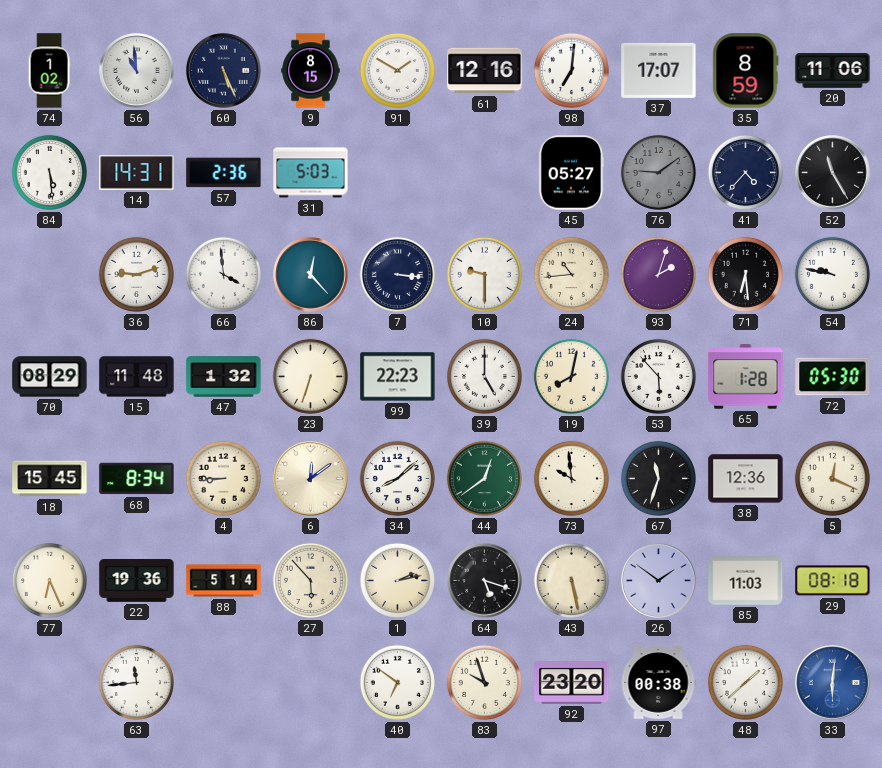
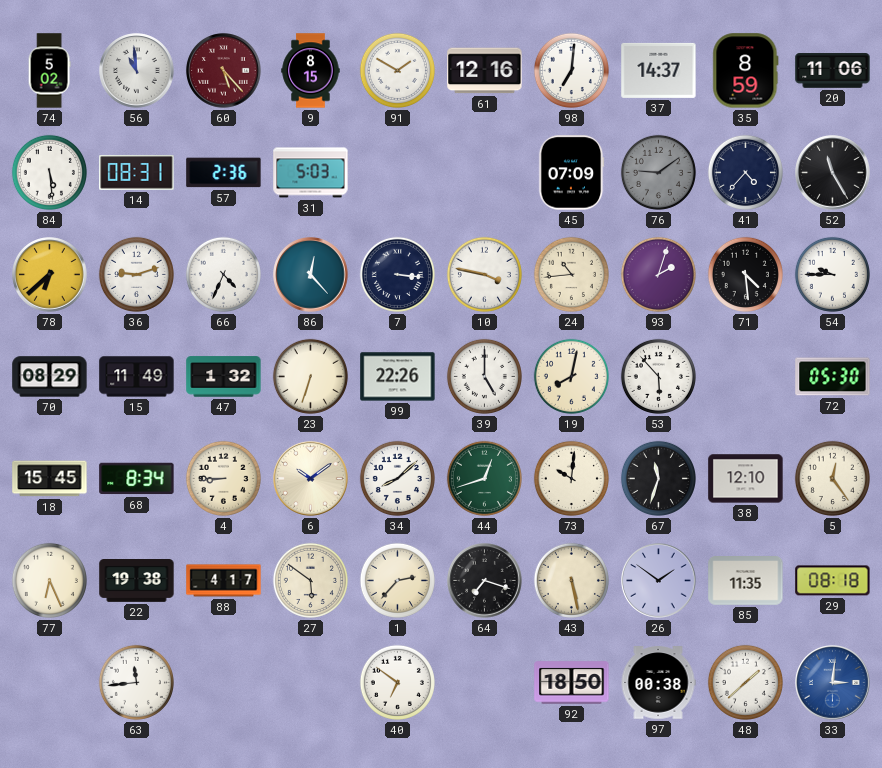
74: 1:02 -> 5:02 (49, 71)
60: 5:26 -> 5:23 (224, 71)
60 dial: navy -> burgundy (224, 71)
37: 17:07 -> 14:37 (659, 70)
14: 14:31 -> 08:31 (137, 173)
45: 05:27 -> 07:09 (571, 173)
78: none -> 6:38 (50, 275)
66: 3:59 -> 4:34 (223, 274)
10: 9:30 -> 3:47 (484, 274)
71: 6:29 -> 4:29 (745, 274)
54: 9:47 -> 9:45 (832, 274)
15: 11:48 -> 11:49 (137, 377)
99: 22:23 -> 22:26 (398, 377)
65: 1:28 -> none (746, 377)
6: 12:09 -> 10:09 (311, 479)
44: 12:39 -> 12:42 (484, 478)
73: 9:59 -> 10:01 (571, 478)
38: 12:36 -> 12:10 (746, 479)
5: 12:19 -> 12:24 (832, 478)
22: 19:36 -> 19:38 (137, 581)
88: 5:14 -> 4:17 (224, 581)
27: 5:53 -> 5:51 (310, 580)
1: 2:13 -> 2:37 (397, 580)
64: 5:18 -> 7:18 (485, 581)
85: 11:03 -> 11:35 (746, 581)
83: 9:57 -> none (484, 682)
92: 23:20 -> 18:50 (572, 683)
33: 6:01 -> 3:01 (833, 683)
